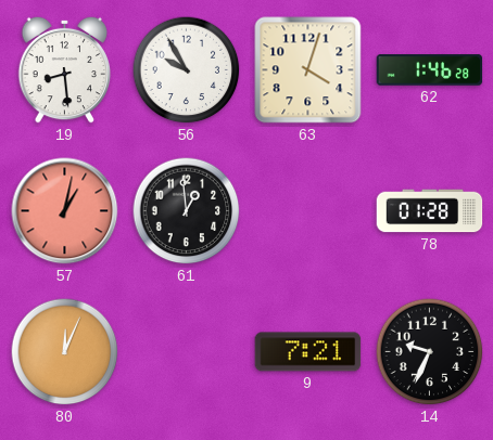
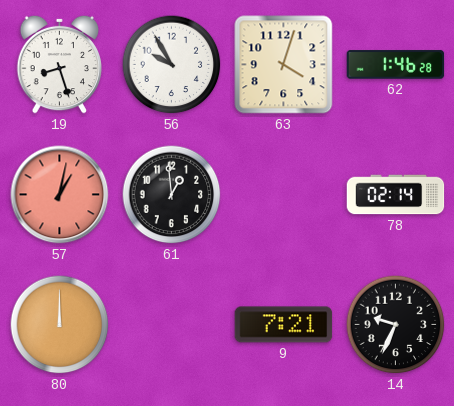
19: 8:29 -> 8:27 (60, 64)
78: 01:28 -> 02:14 (396, 195)
80: 12:04 -> 12:00 (60, 325)
